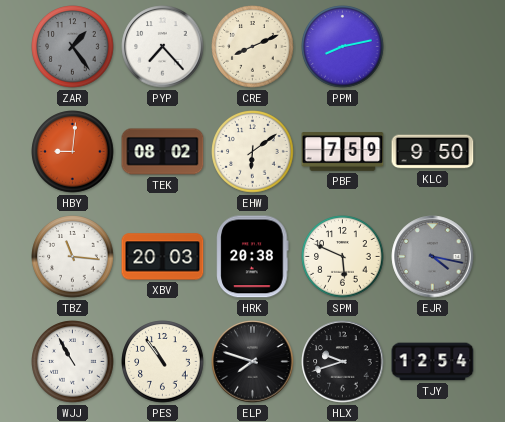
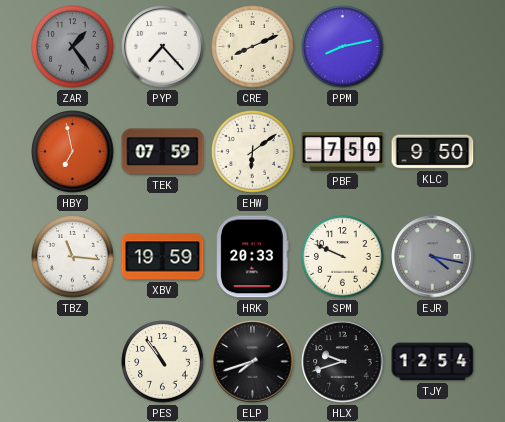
HBY: 9:01 -> 6:58 (73, 152)
TEK: 08:02 -> 07:59 (163, 152)
XBV: 20:03 -> 19:59 (163, 257)
HRK: 20:38 -> 20:33 (253, 257)
SPM: 5:49 -> 9:49 (343, 257)
WJJ: 10:55 -> none (73, 362)
ELP: 7:48 -> 7:42 (253, 362)
